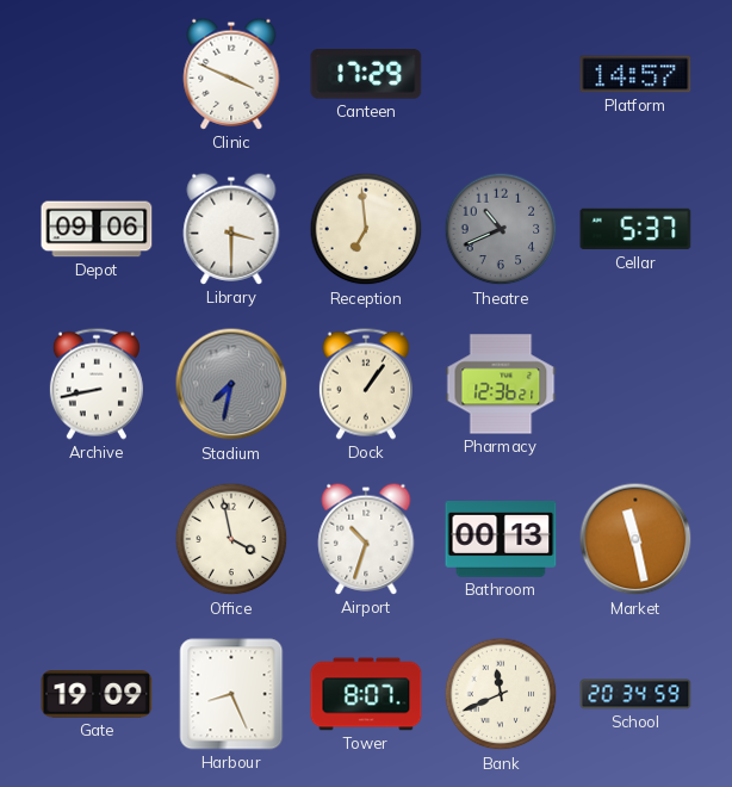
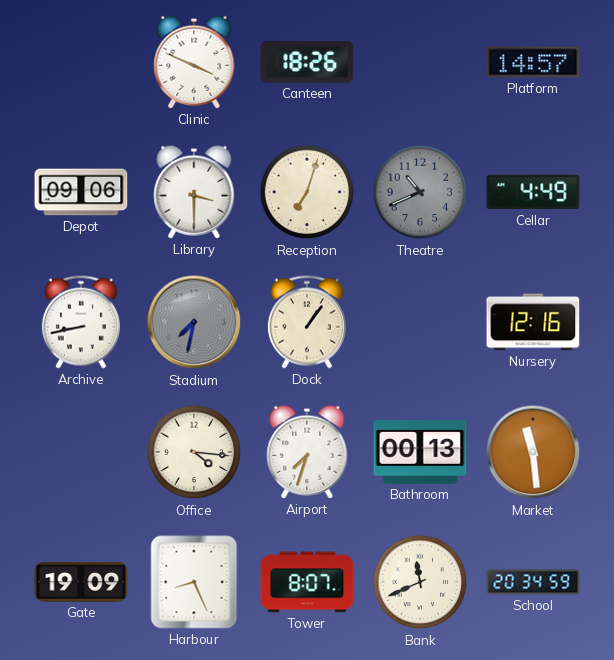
Canteen: 17:29 -> 18:26 (307, 62)
Reception: 6:59 -> 7:03 (307, 192)
Cellar: 5:37 -> 4:49 (533, 192)
Pharmacy: 12:36 -> none (501, 384)
Nursery: none -> 12:16 (533, 322)
Office: 3:58 -> 4:16 (194, 452)
Airport: 10:33 -> 7:33 (307, 452)
Market: 11:28 -> 11:29 (533, 452)
